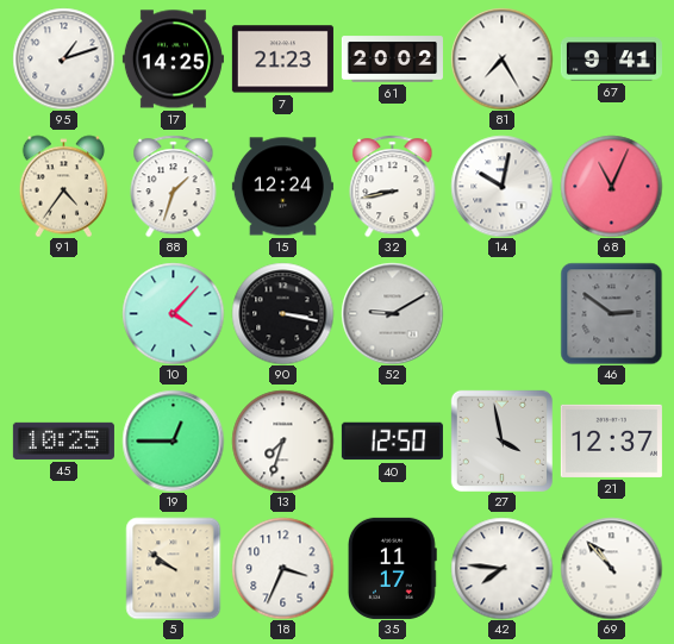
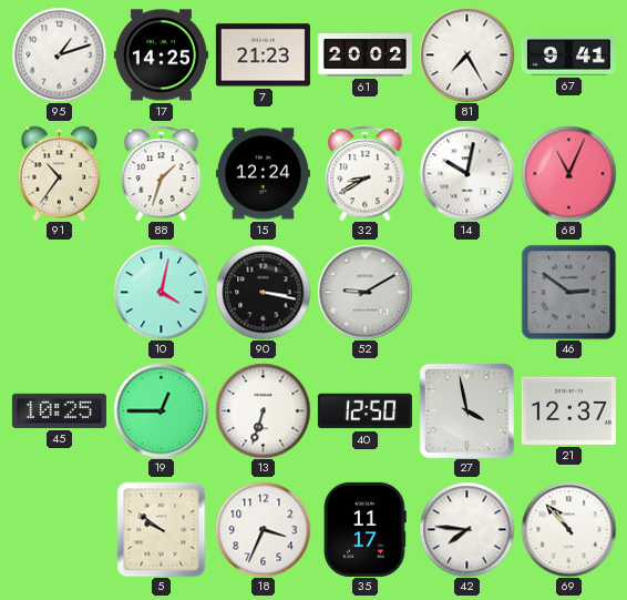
91: 4:36 -> 10:36 (60, 173)
32: 8:43 -> 8:40 (366, 173)
10: 4:07 -> 4:02 (161, 292)
13: 7:33 -> 6:33 (263, 410)
